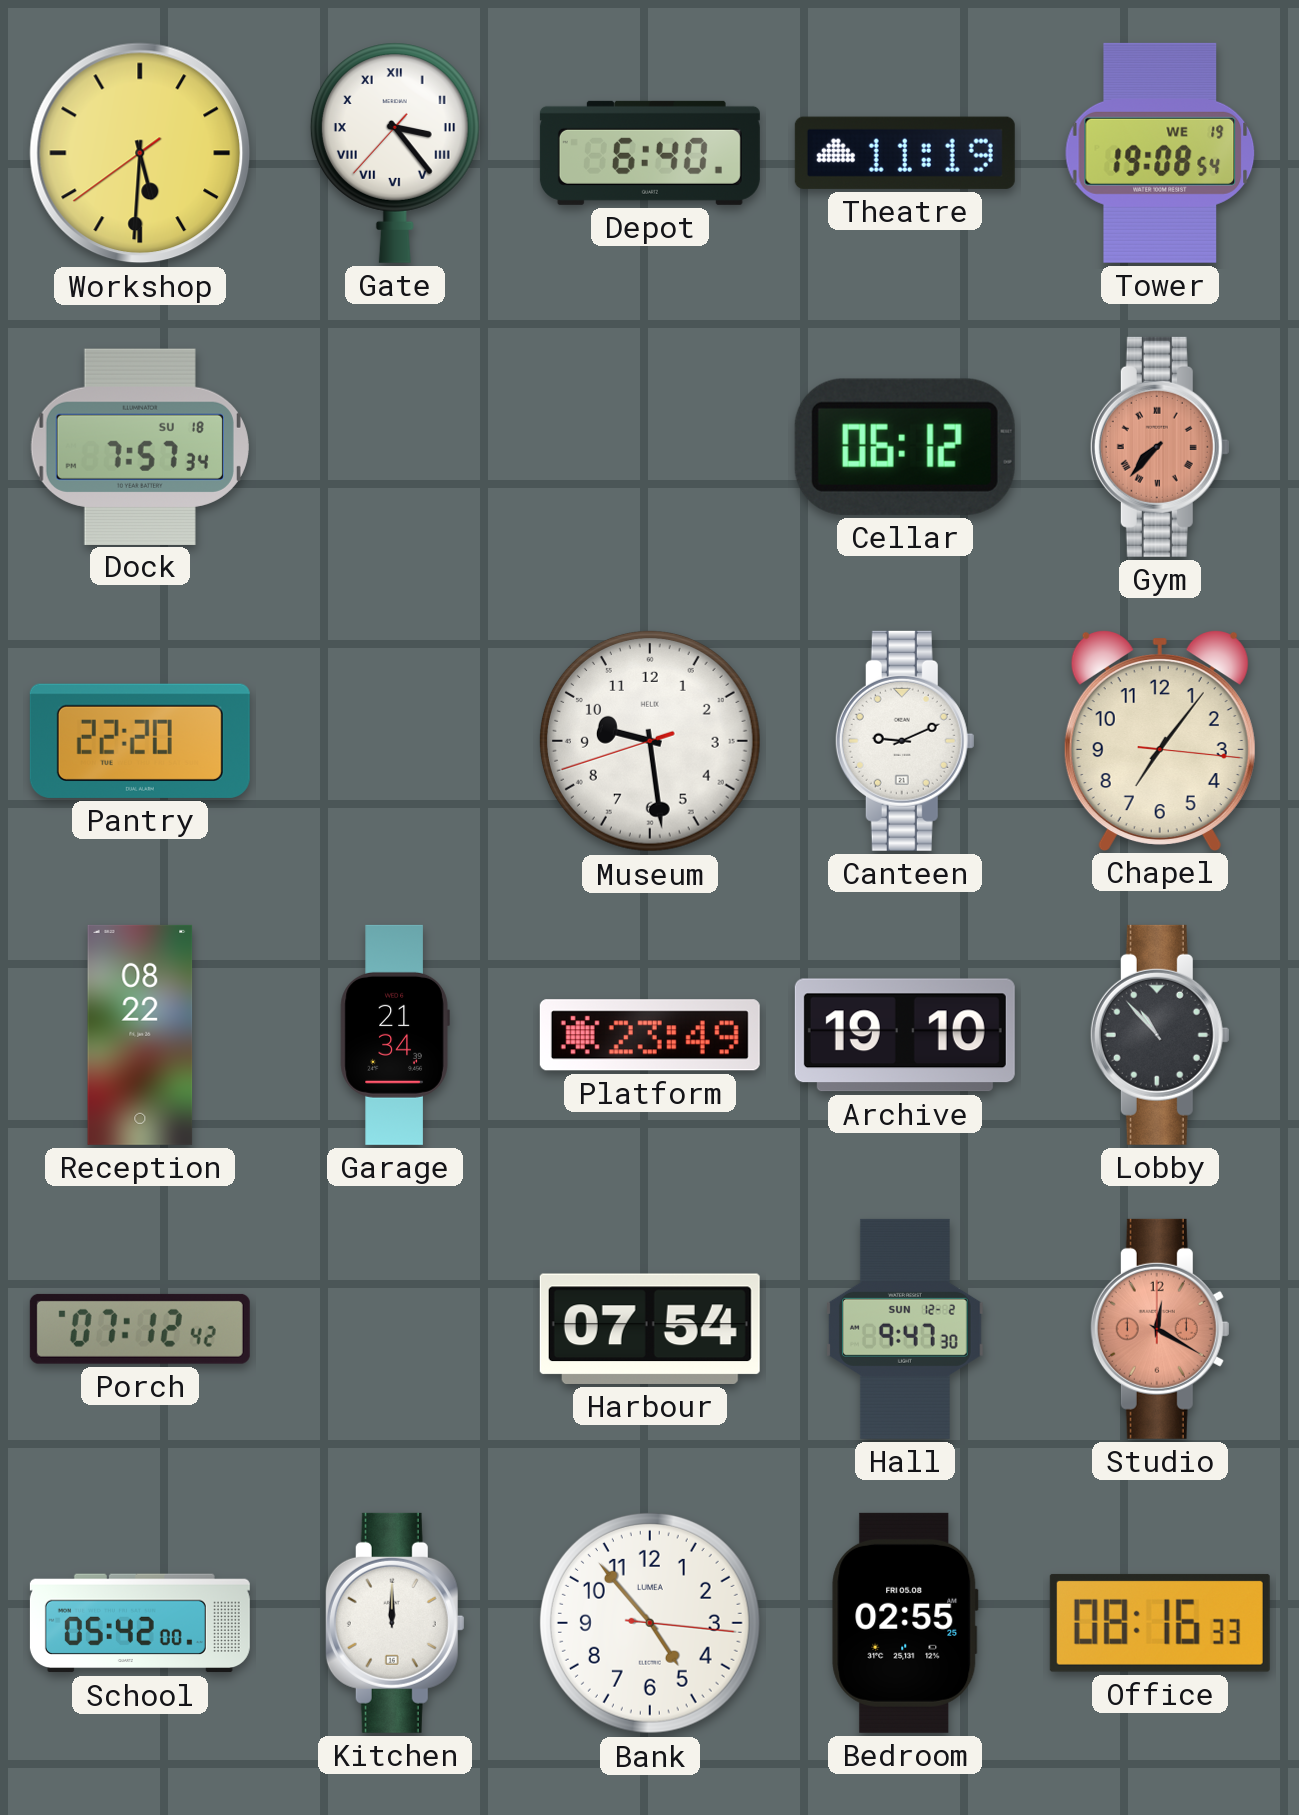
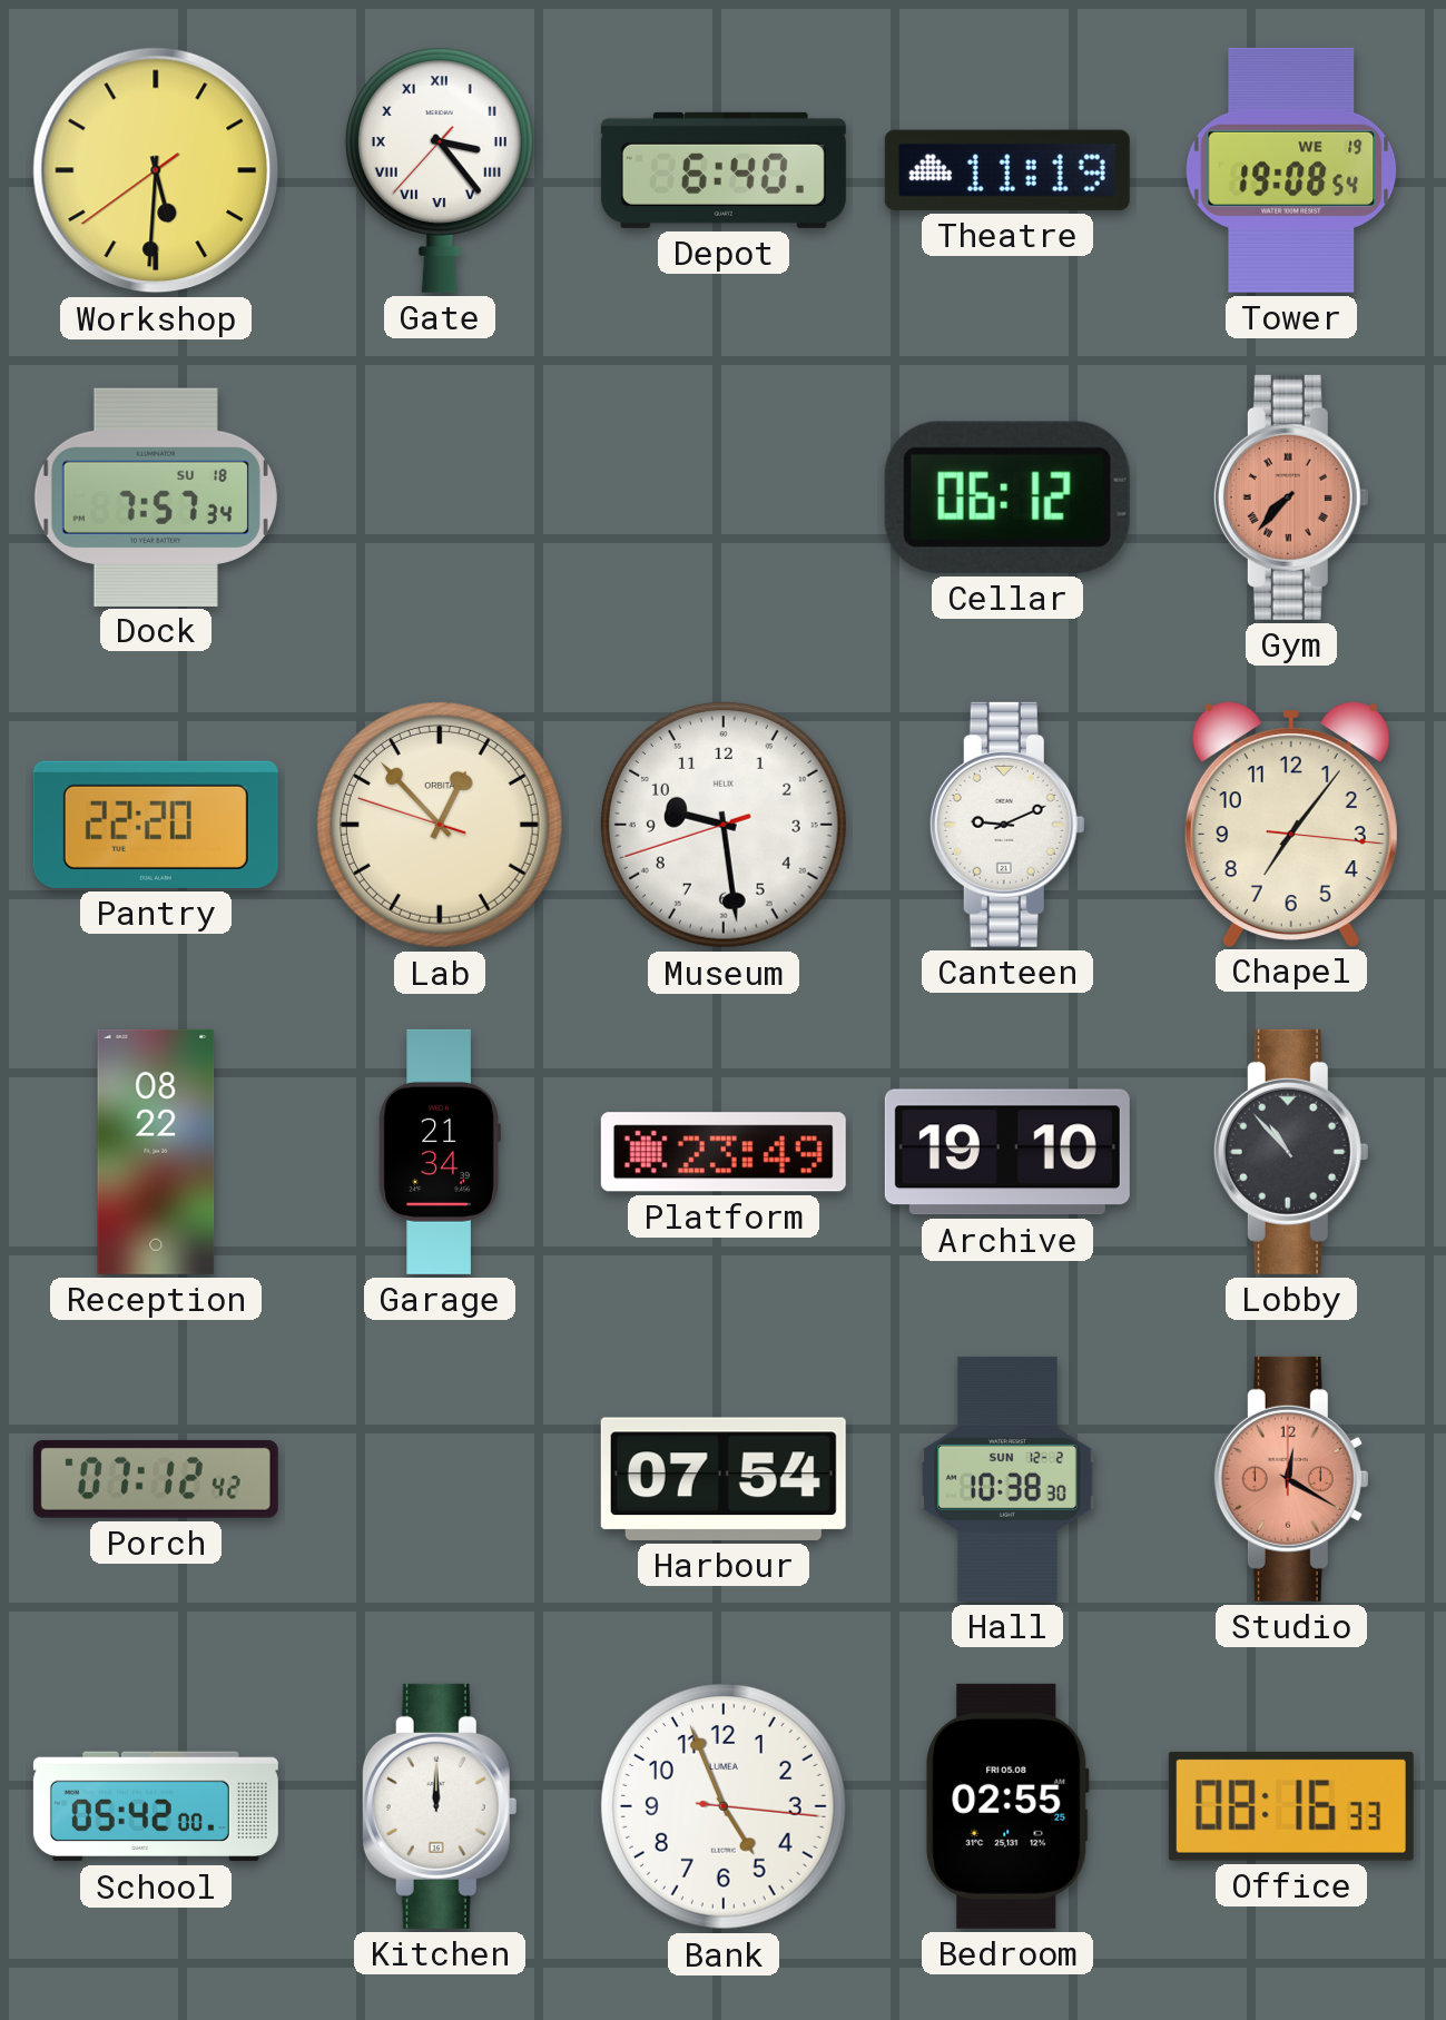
Lab: none -> 12:52 (440, 825)
Hall: 9:47 -> 10:38 (1007, 1479)
Bank: 4:53 -> 4:56 (724, 1806)
